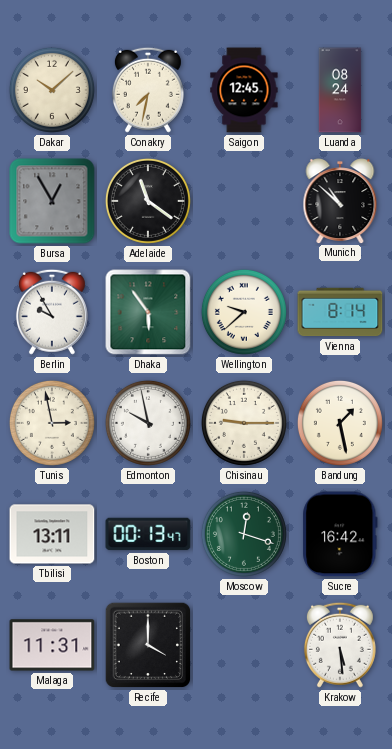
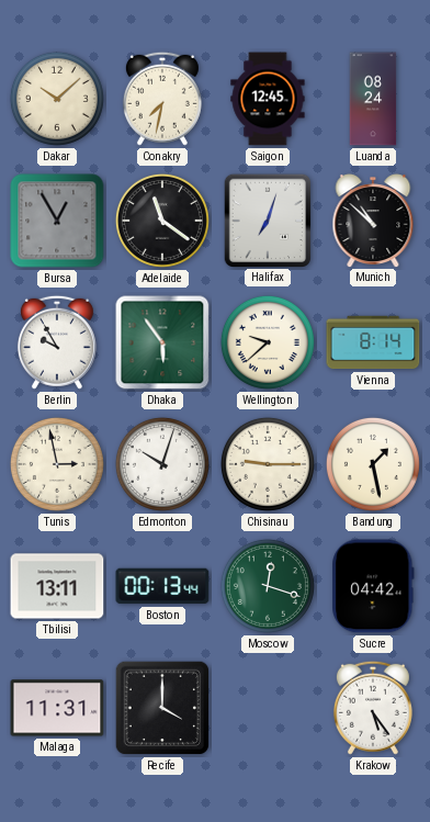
Halifax: none -> 7:03 (267, 219)
Edmonton: 9:58 -> 10:03 (162, 464)
Boston: 00:13:47 -> 00:13:44 (162, 586)
Sucre: 16:42 -> 04:42 (373, 586)
Krakow: 5:29 -> 5:24 (373, 708)
